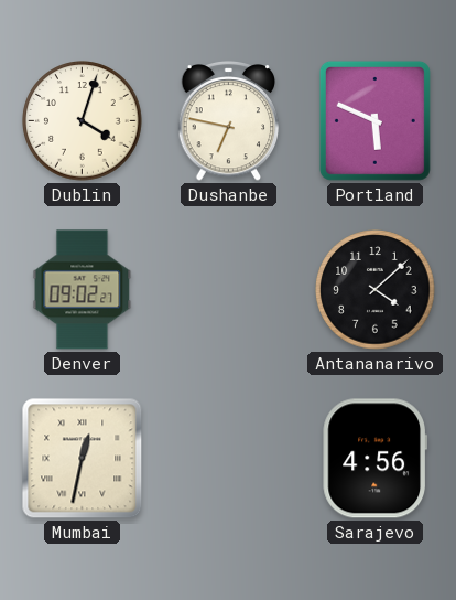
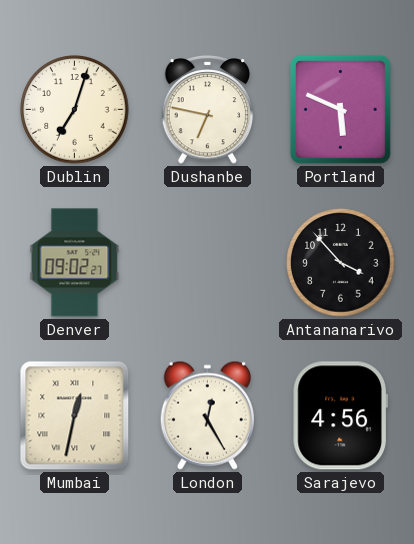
Dublin: 4:03 -> 7:03 (75, 110)
Antananarivo: 4:08 -> 3:53 (341, 263)
London: none -> 12:25 (207, 415)
